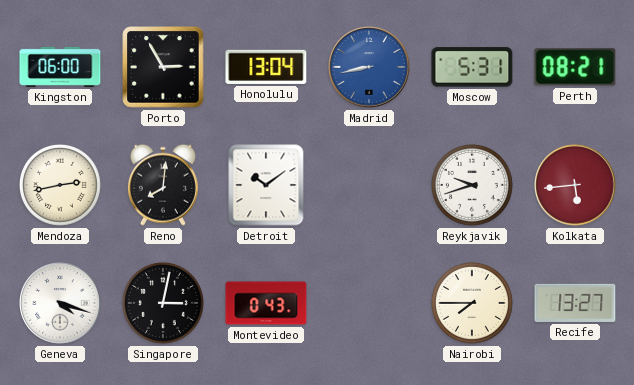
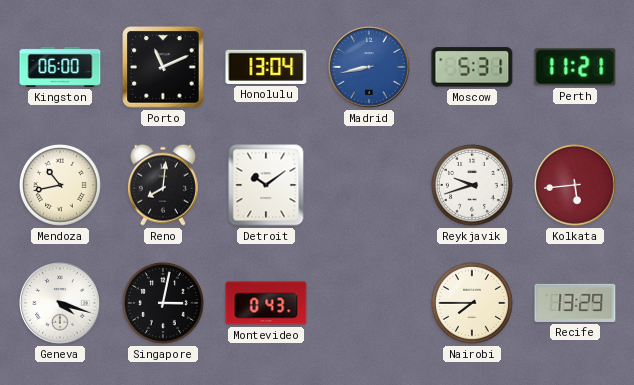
Porto: 2:55 -> 11:11 (163, 67)
Perth: 08:21 -> 11:21 (575, 67)
Mendoza: 2:43 -> 10:43 (60, 185)
Recife: 13:27 -> 13:29 (575, 303)
